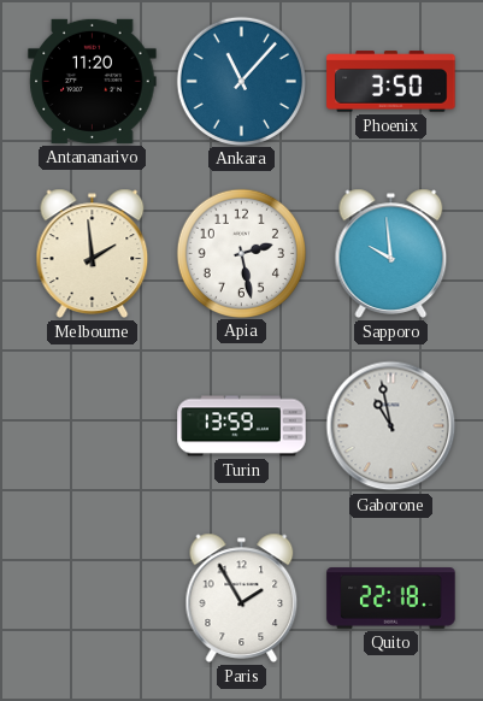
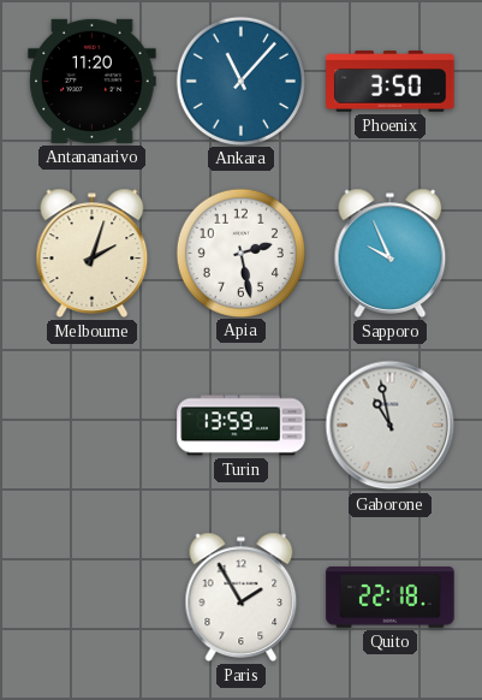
Melbourne: 1:59 -> 2:03 (93, 253)
Sapporo: 9:59 -> 9:56 (391, 253)
